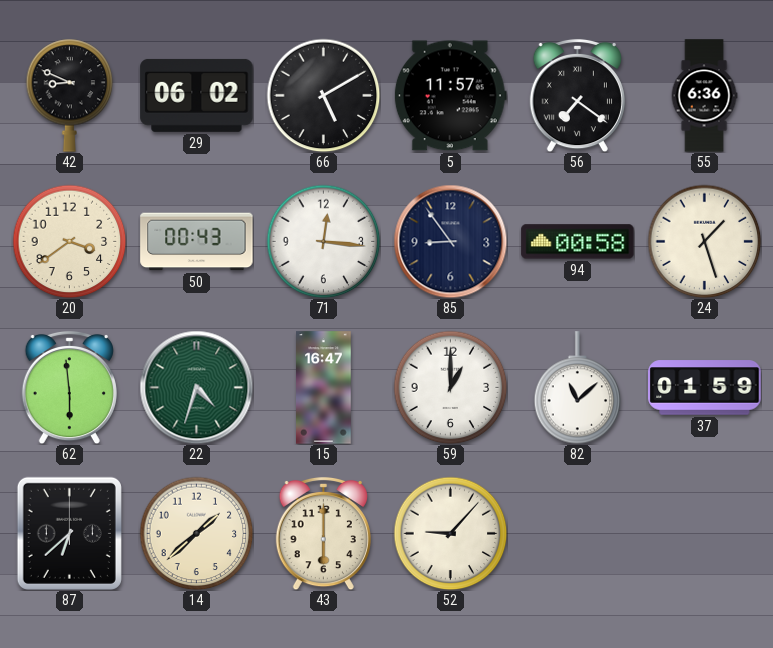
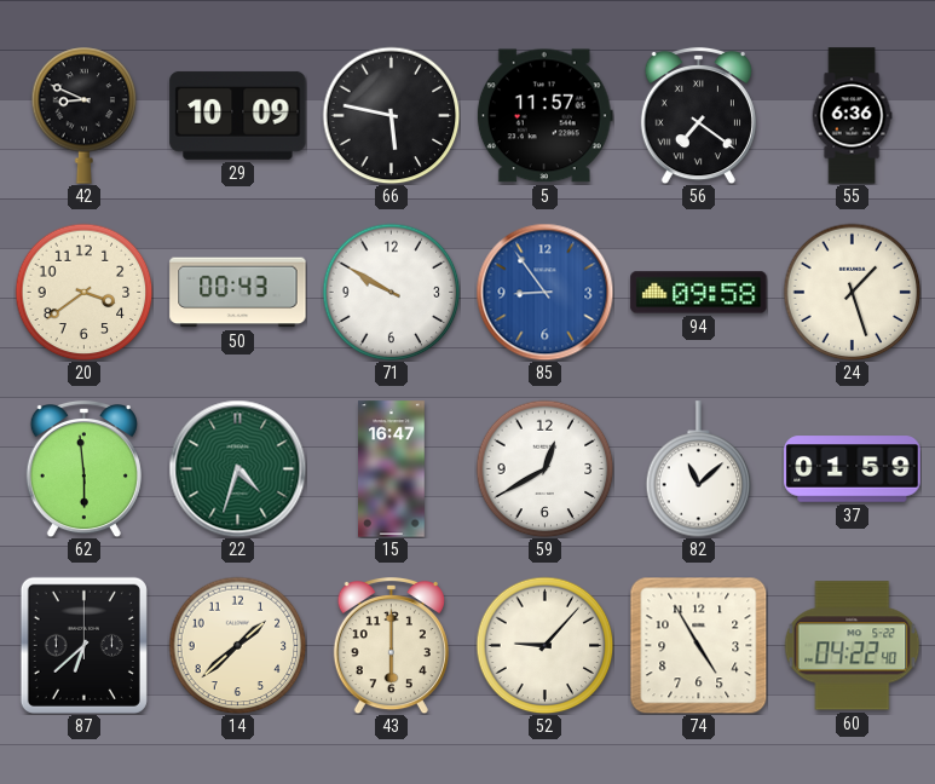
29: 06:02 -> 10:09 (238, 115)
66: 5:10 -> 5:47 (391, 115)
71: 12:16 -> 9:50 (391, 292)
85 dial: navy -> blue (544, 292)
94: 00:58 -> 09:58 (699, 293)
59: 1:00 -> 12:40 (544, 468)
74: none -> 4:55 (698, 645)
60: none -> 04:22 (852, 646)
